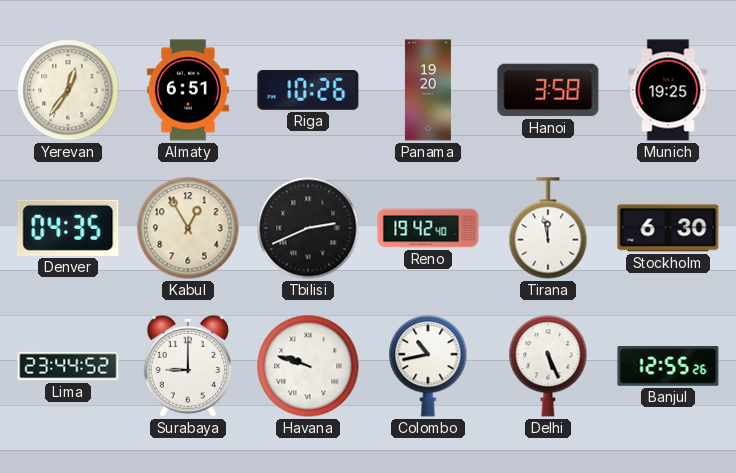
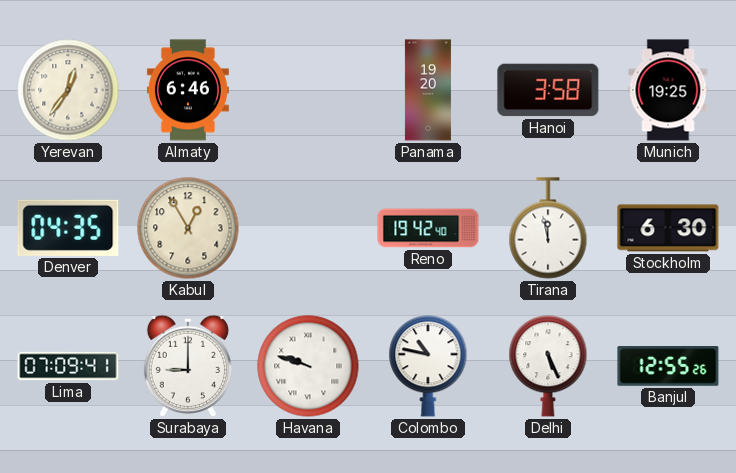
Almaty: 6:51 -> 6:46 (188, 90)
Riga: 10:26 -> none (308, 91)
Tbilisi: 2:41 -> none (308, 228)
Lima: 23:44 -> 07:09 (68, 366)
Colombo: 10:43 -> 10:47 (428, 366)
